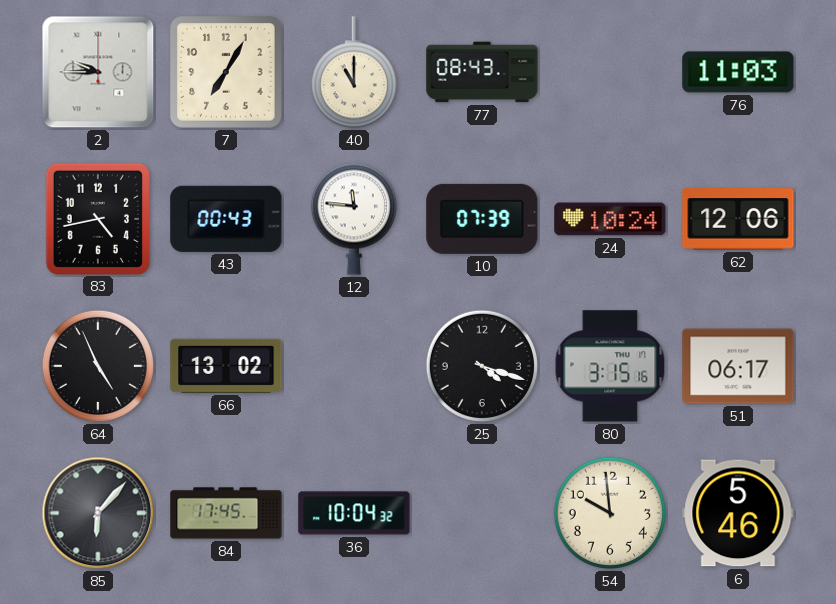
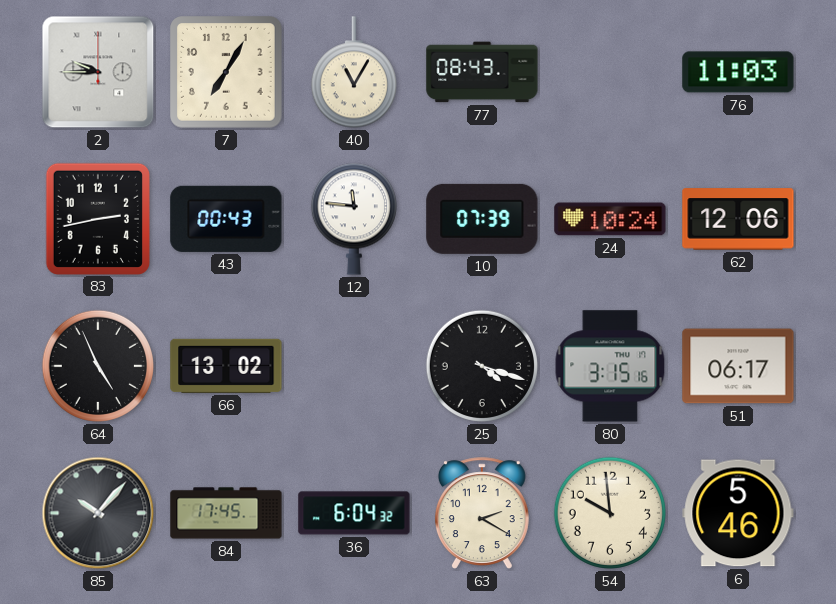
40: 11:00 -> 11:05 (354, 73)
83: 4:43 -> 2:43 (98, 218)
85: 6:07 -> 10:07 (98, 513)
36: 10:04 -> 6:04 (354, 513)
63: none -> 2:20 (482, 513)
